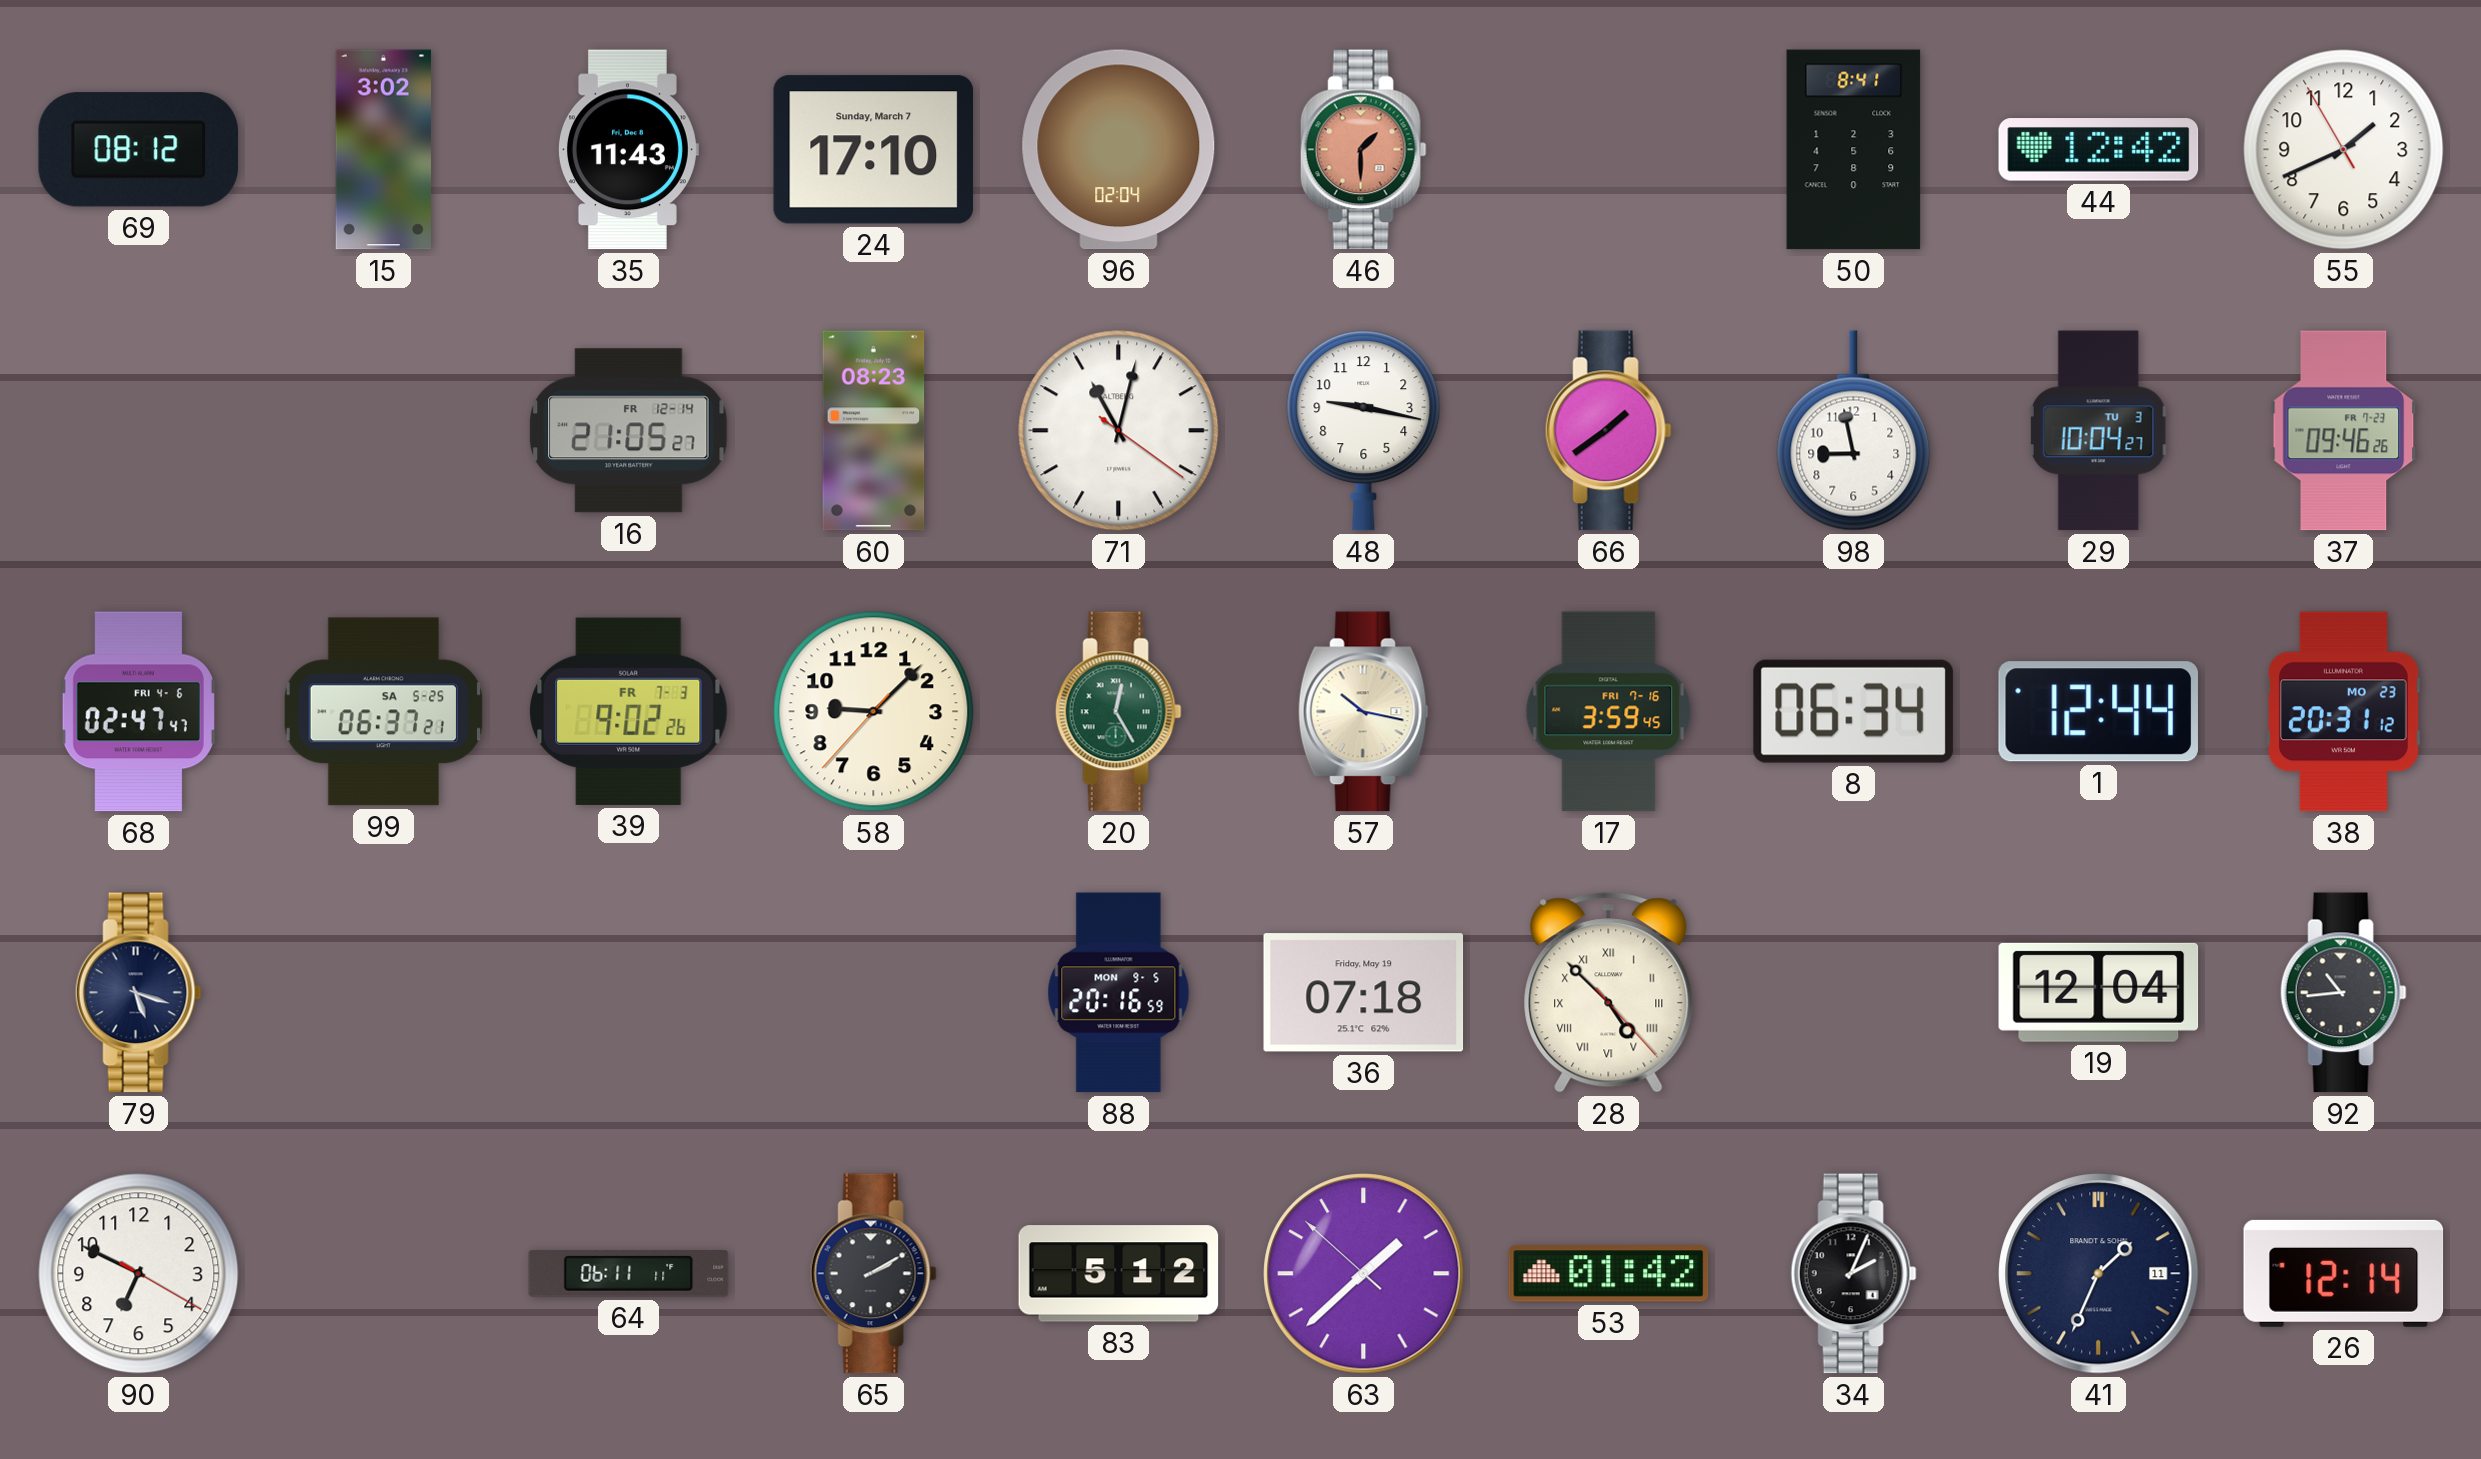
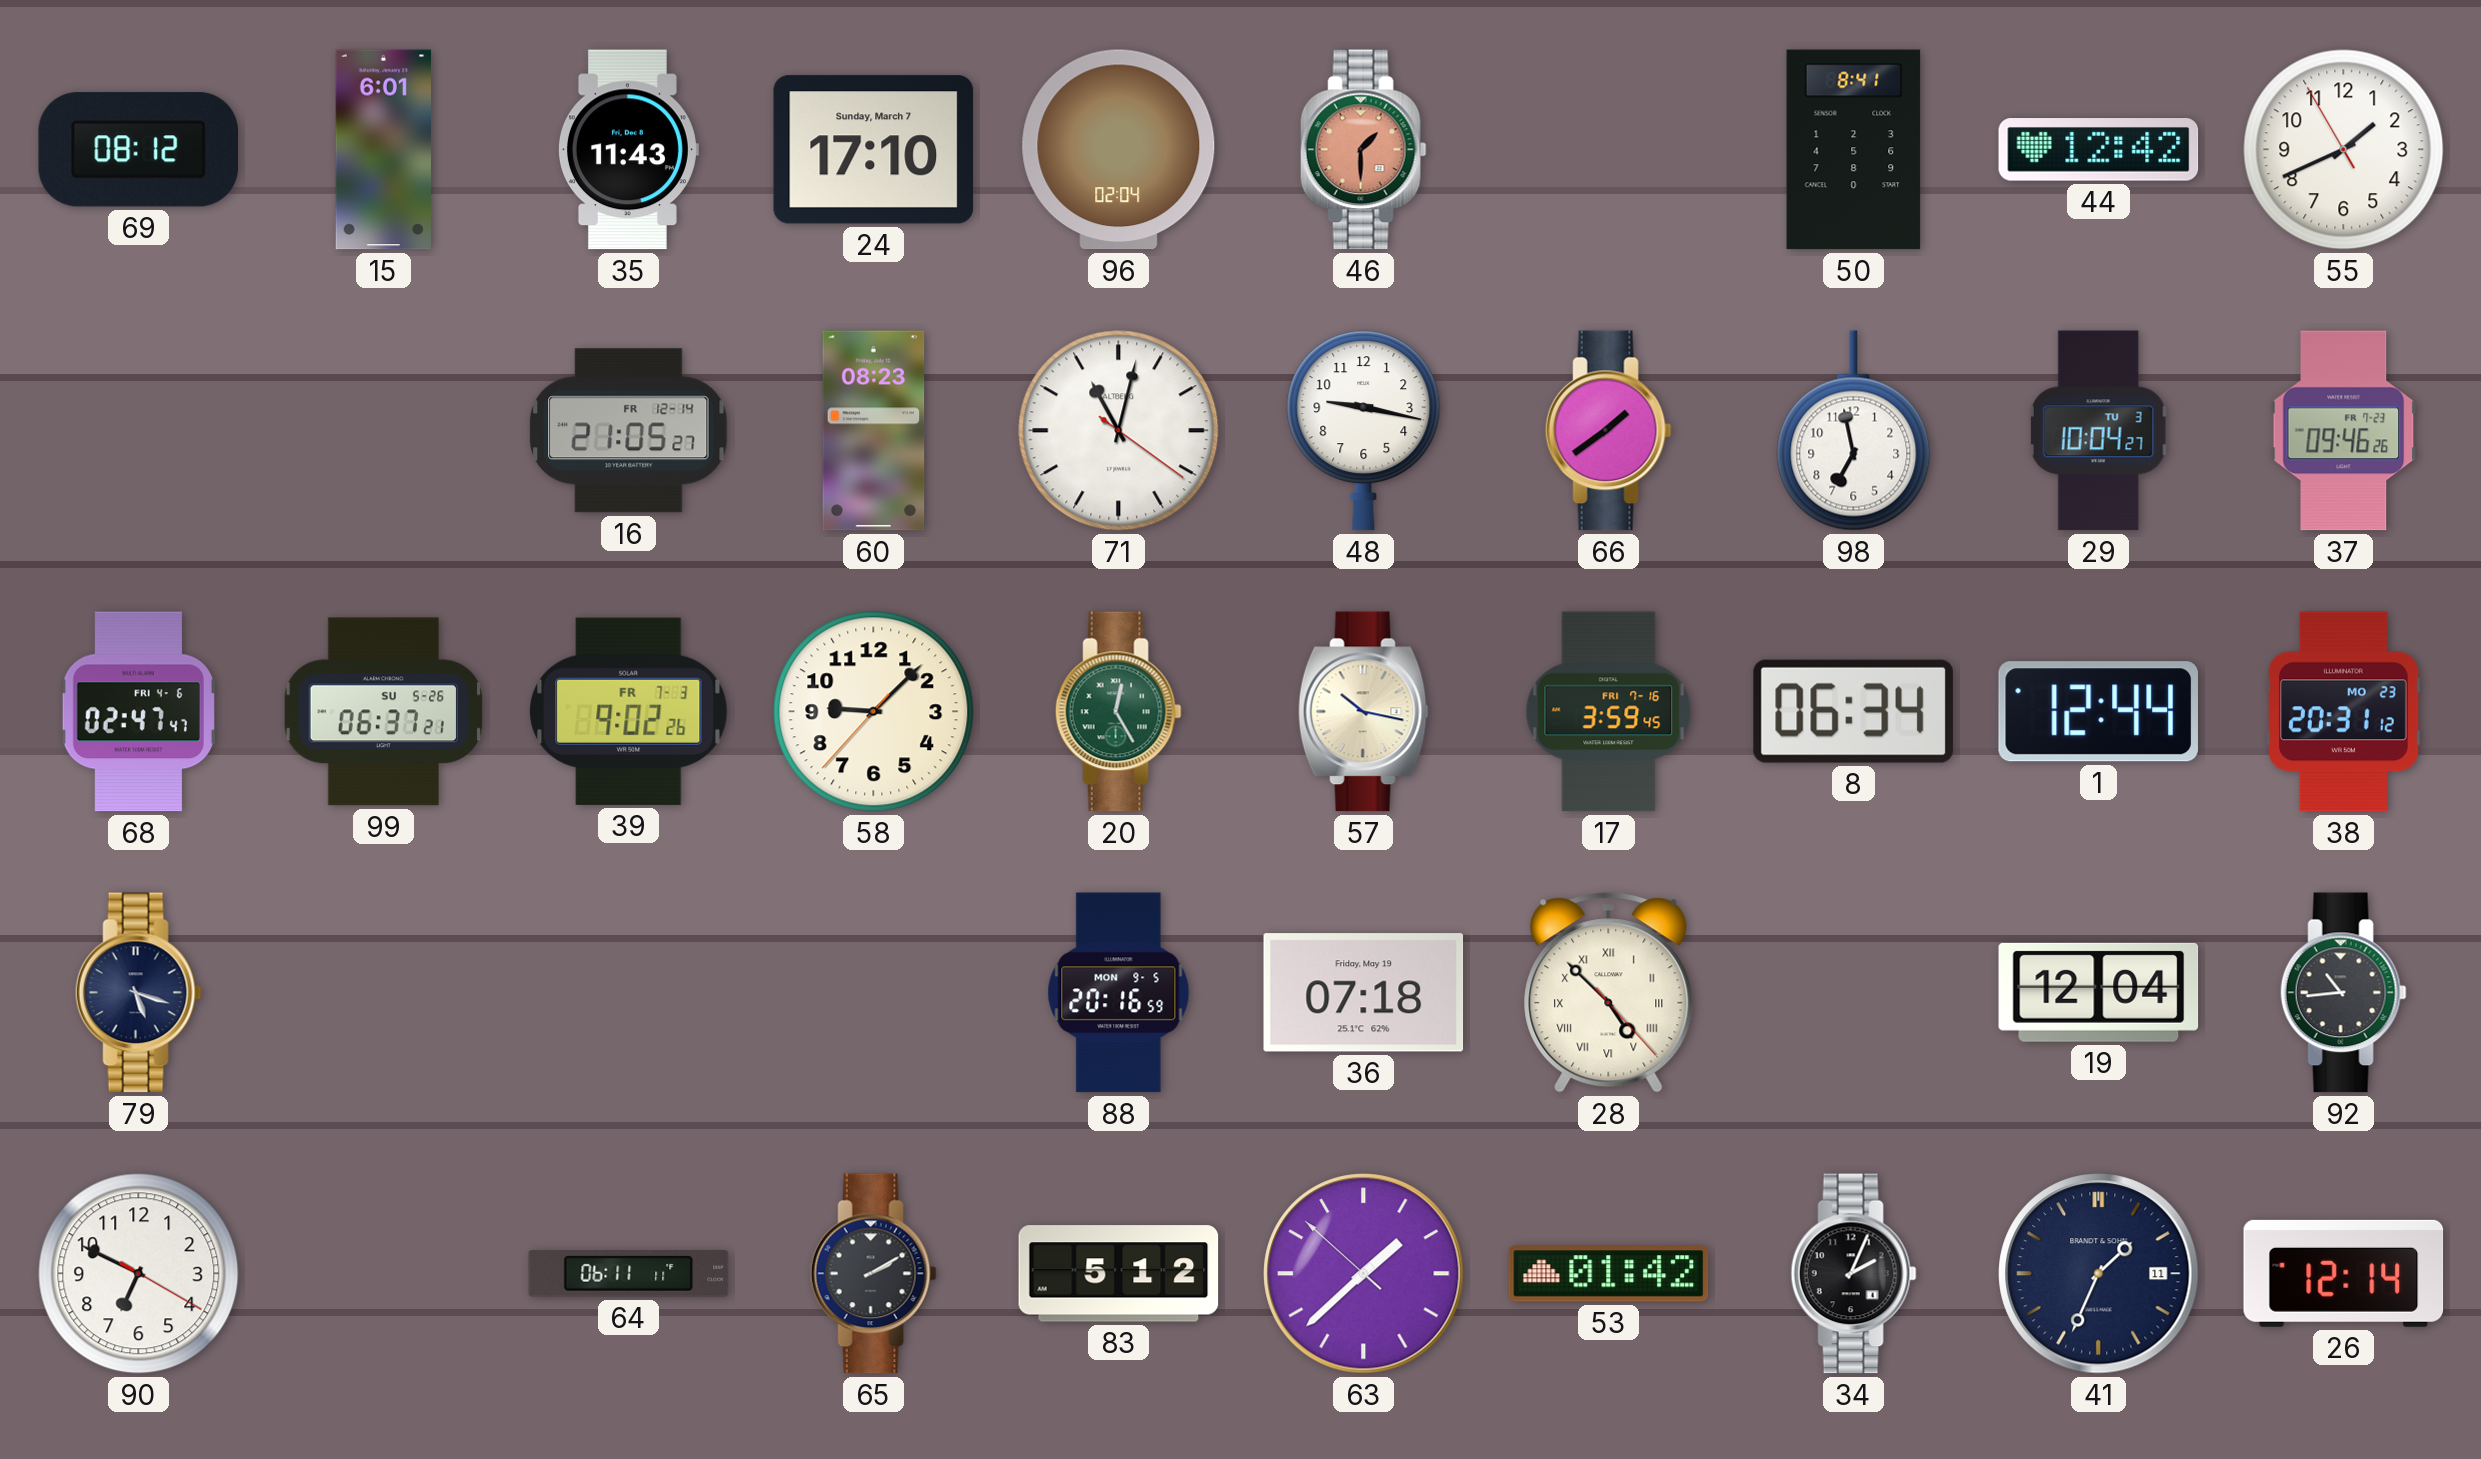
15: 3:02 -> 6:01 (383, 150)
98: 8:58 -> 6:58 (1854, 431)
99 date: SA 5-25 -> SU 5-26 (383, 712)
